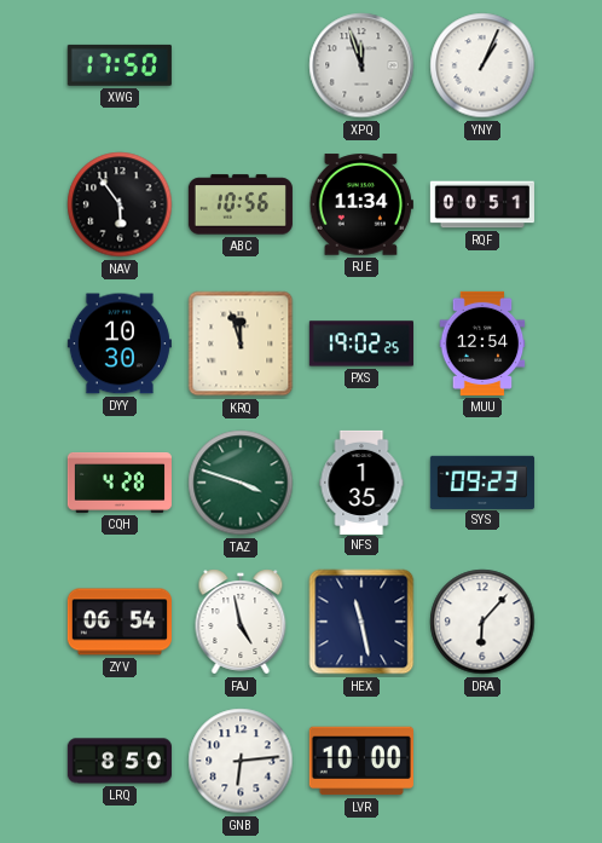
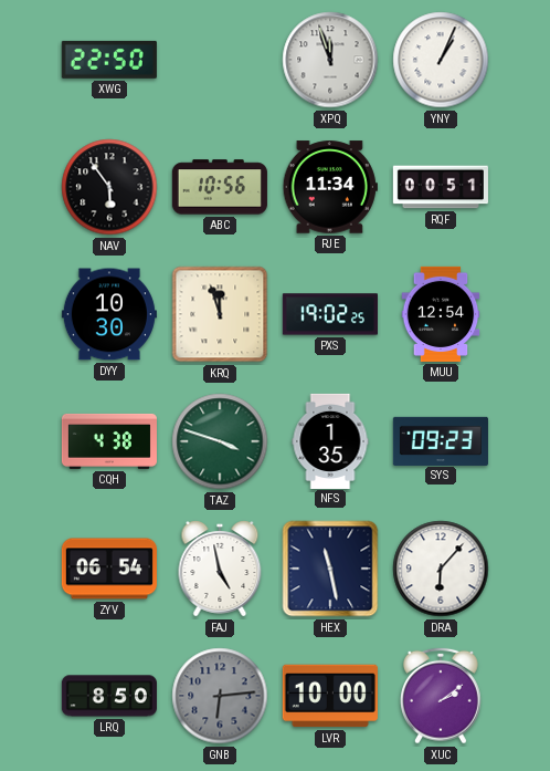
XWG: 17:50 -> 22:50 (109, 60)
CQH: 4:28 -> 4:38 (109, 441)
GNB dial: white -> grey (220, 696)
XUC: none -> 2:09 (442, 696)
